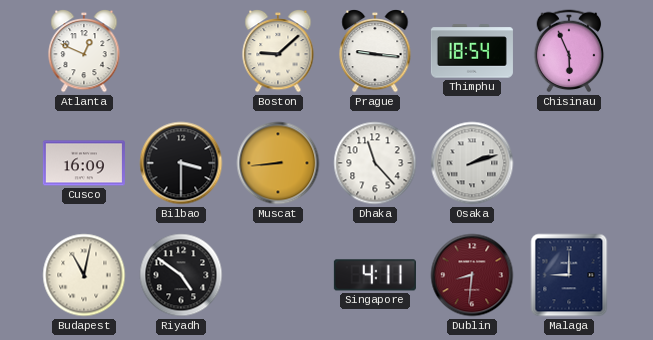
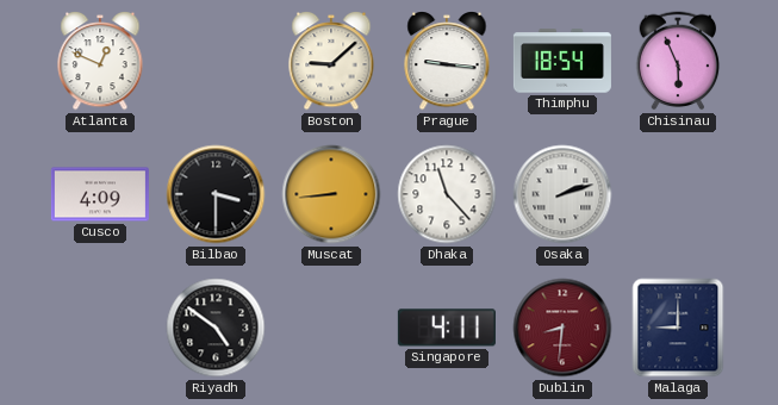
Cusco: 16:09 -> 4:09 (100, 194)
Budapest: 11:02 -> none (84, 275)
